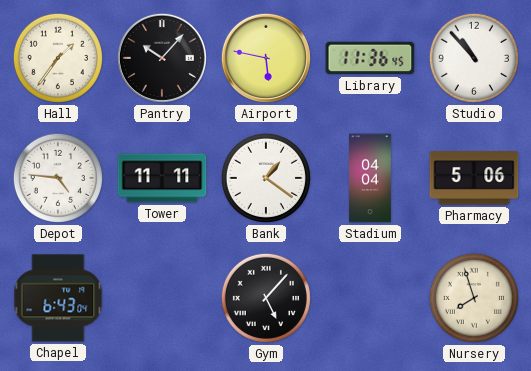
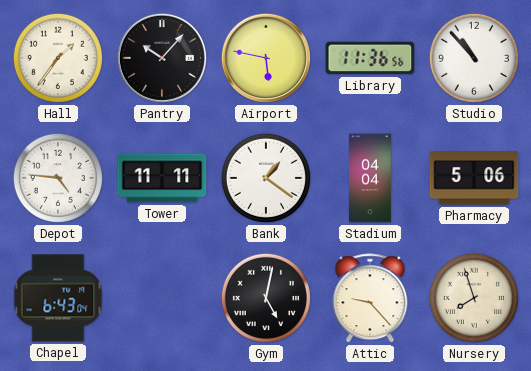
Library: 11:36:45 -> 11:36:56 (370, 58)
Gym: 5:07 -> 5:02 (266, 298)
Attic: none -> 9:23 (370, 299)
